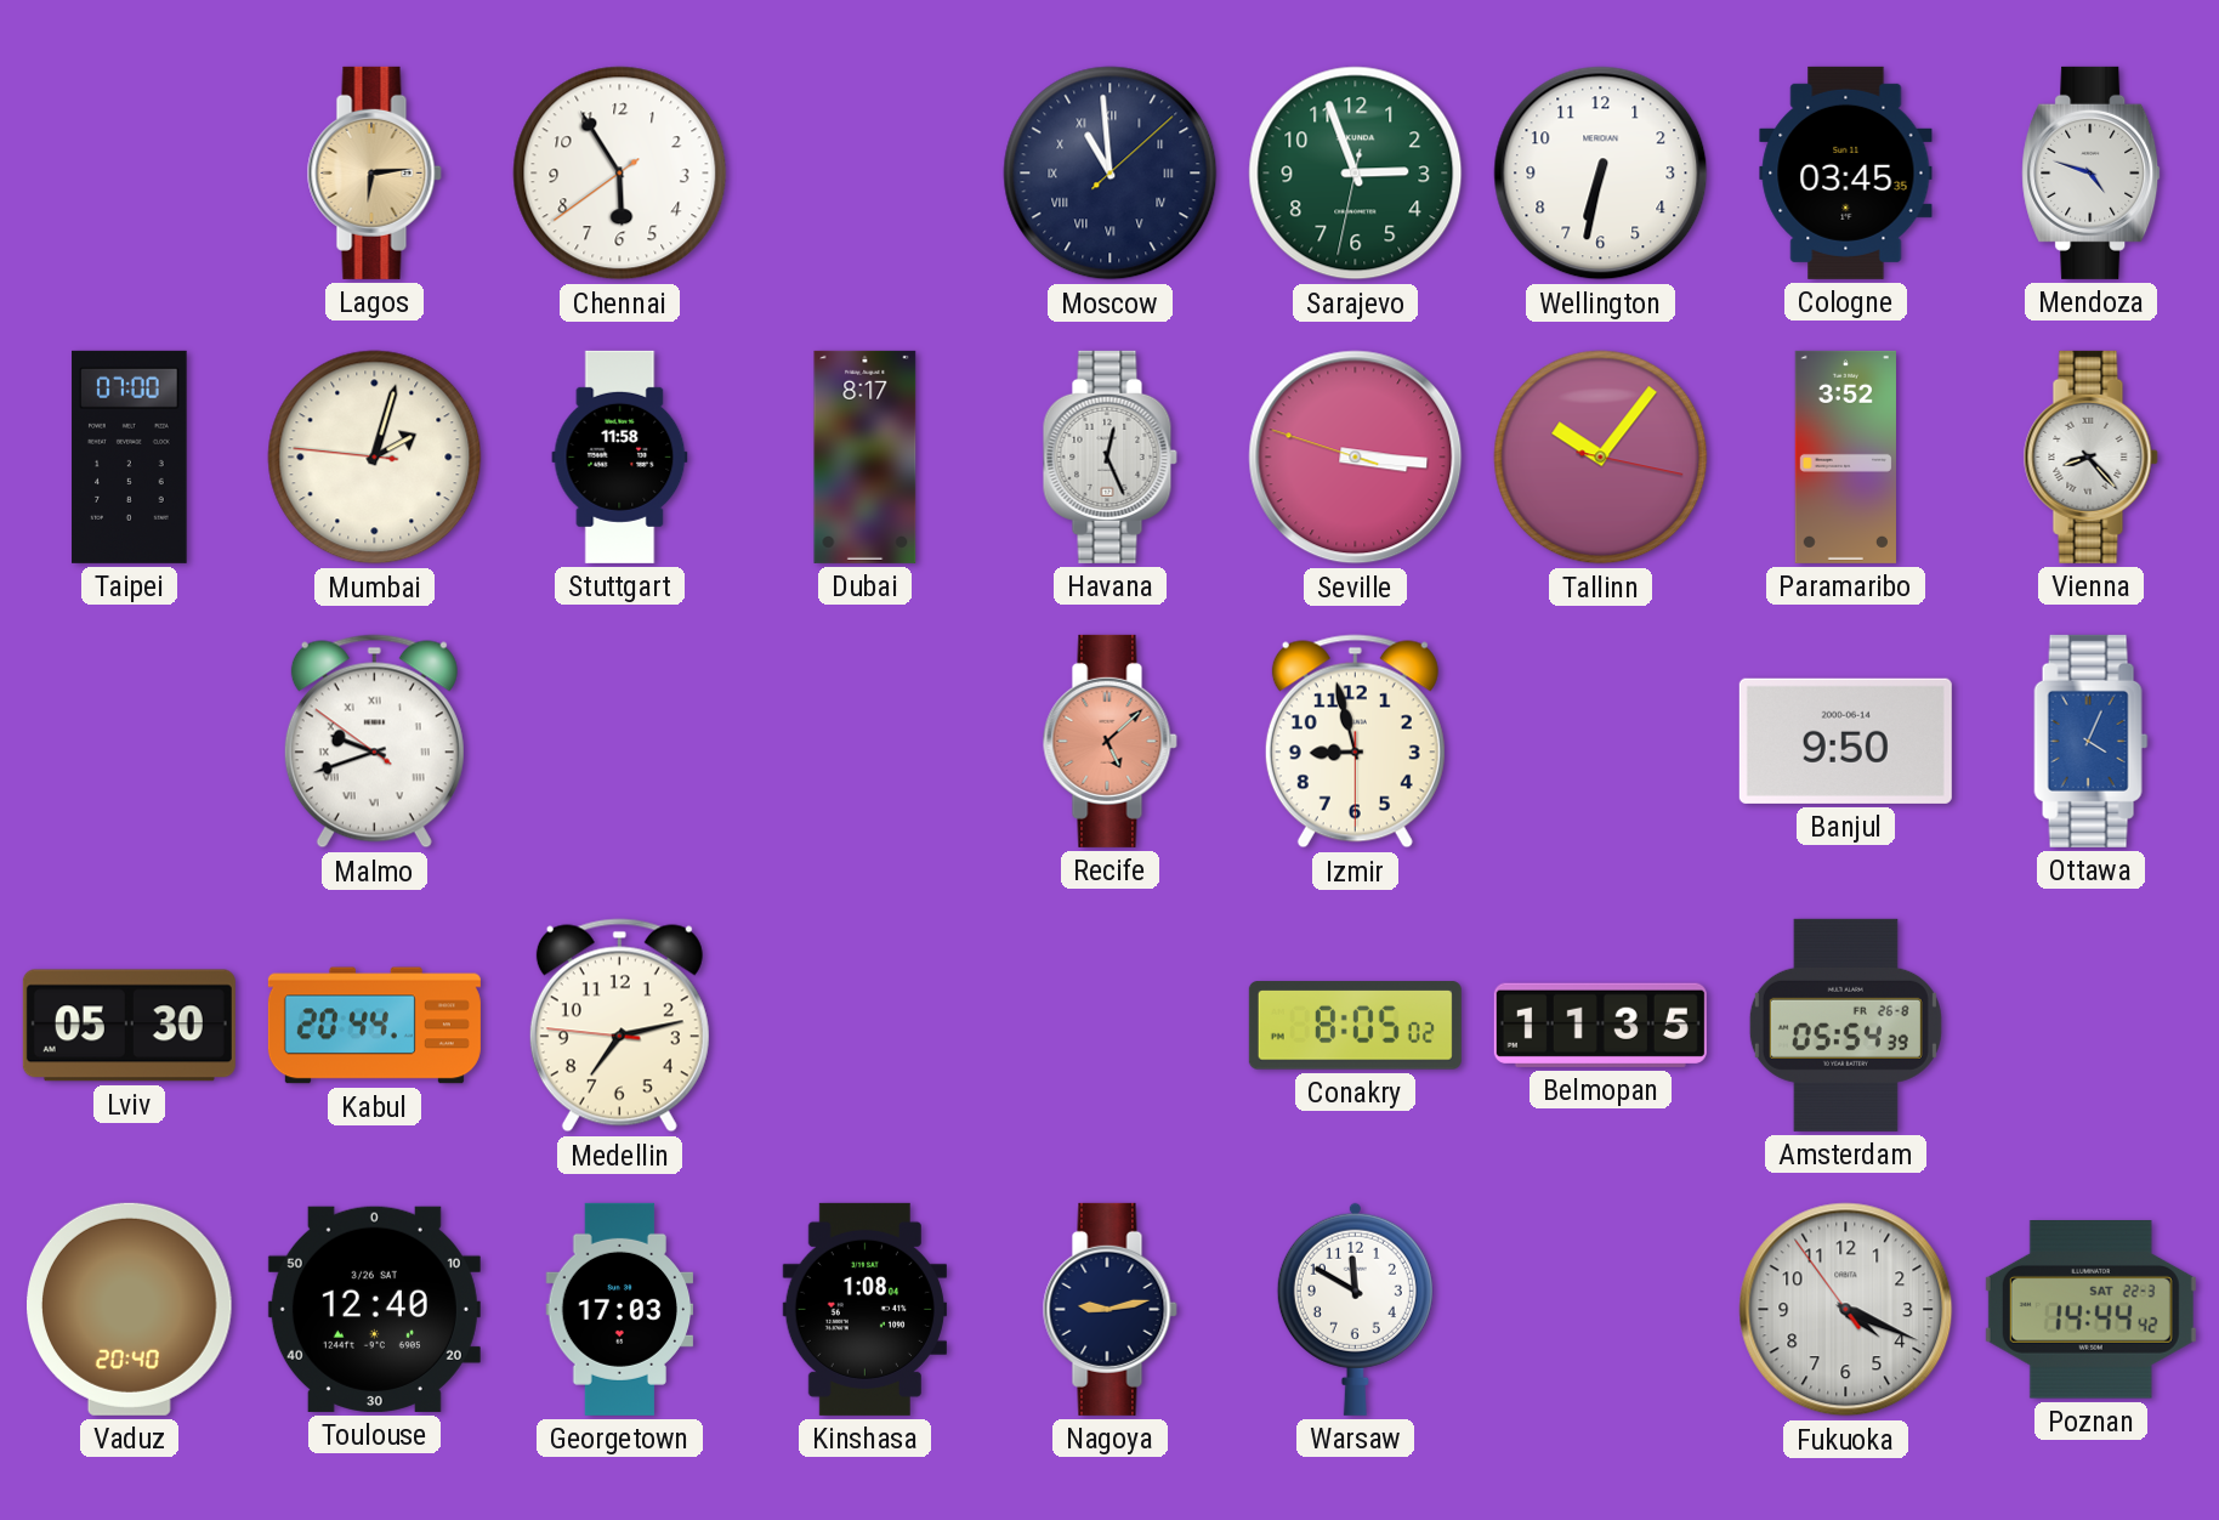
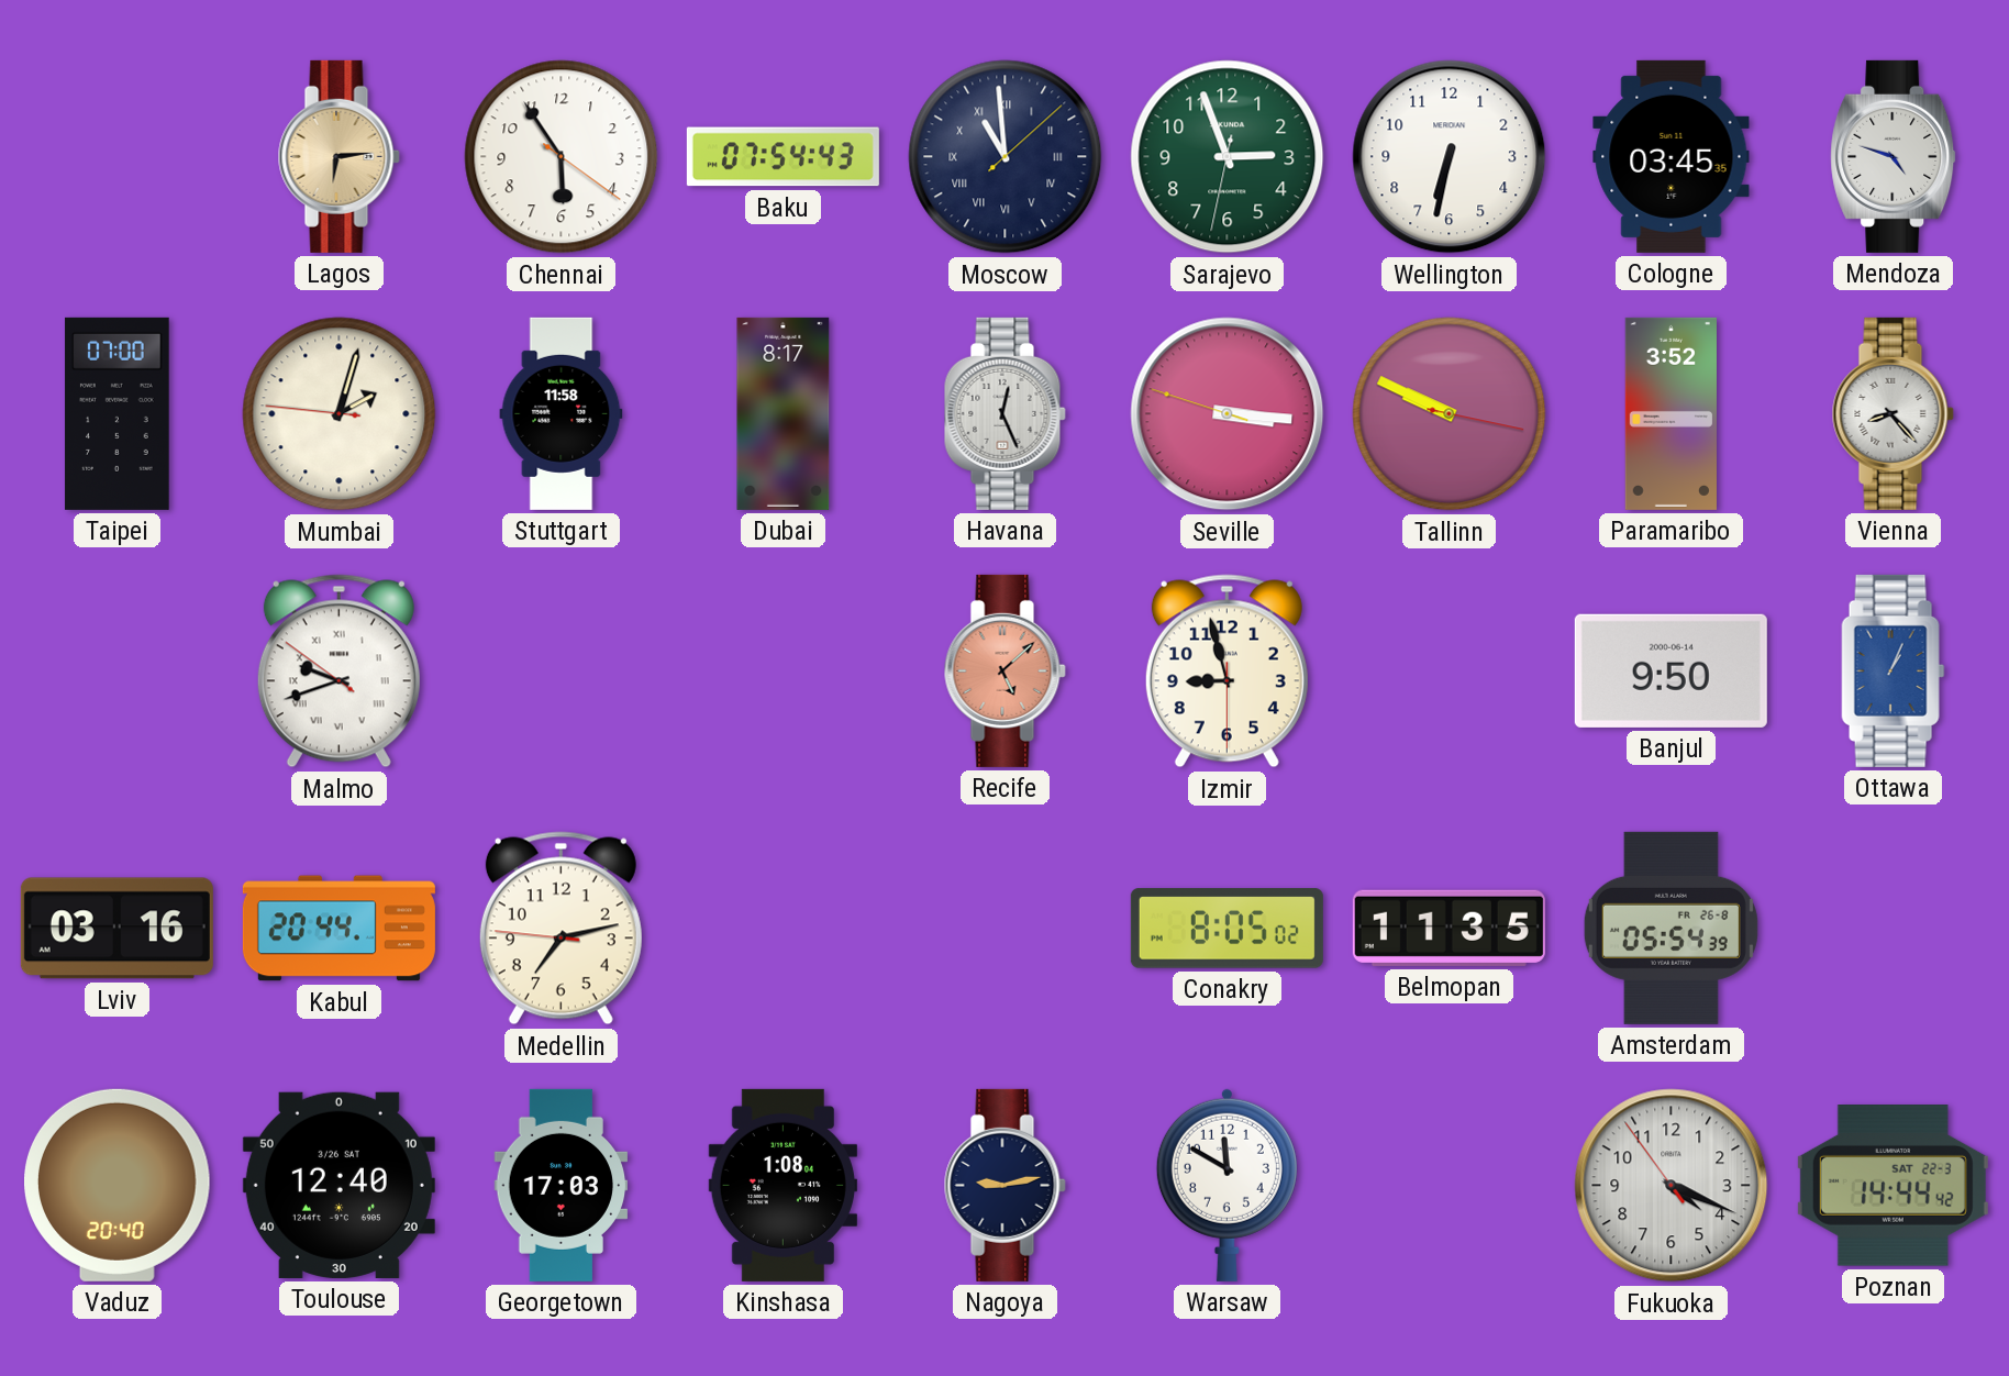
Chennai: 5:54:39 -> 5:54:21 (562, 157)
Baku: none -> 07:54 (782, 157)
Tallinn: 10:06 -> 9:49 (1450, 414)
Ottawa: 4:04 -> 1:04 (1894, 670)
Lviv: 05:30 -> 03:16 (116, 929)
